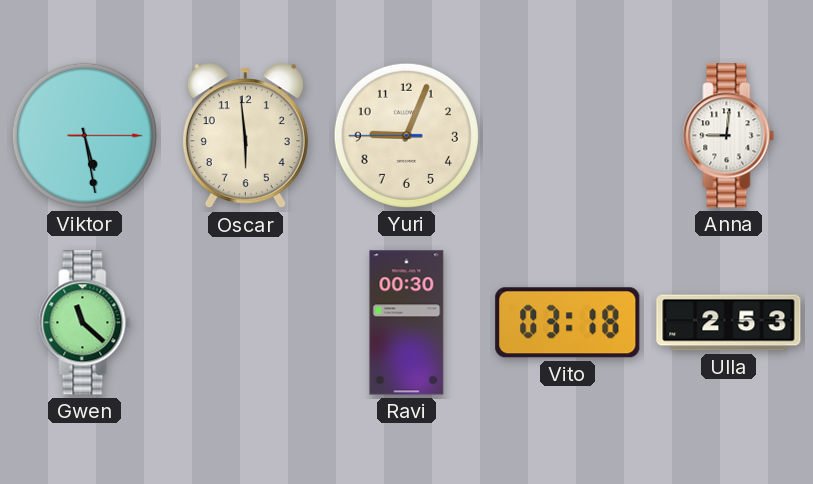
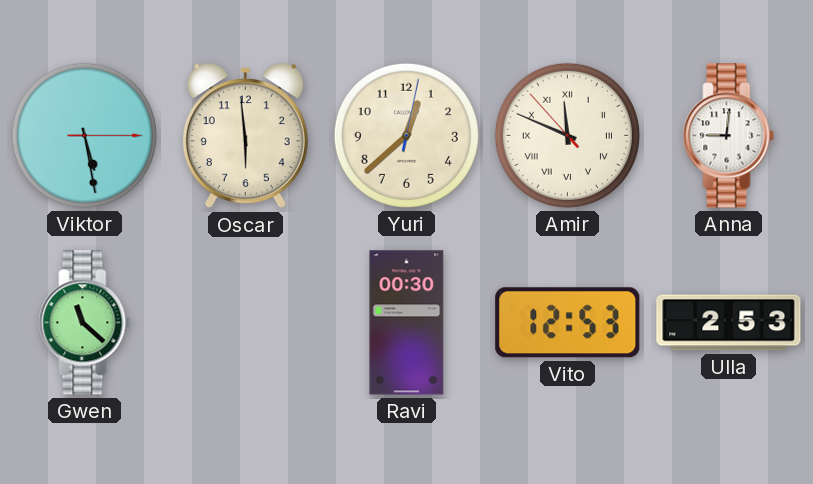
Yuri: 9:03 -> 12:38 (406, 135)
Amir: none -> 11:48 (567, 135)
Vito: 03:18 -> 12:53 (568, 323)
